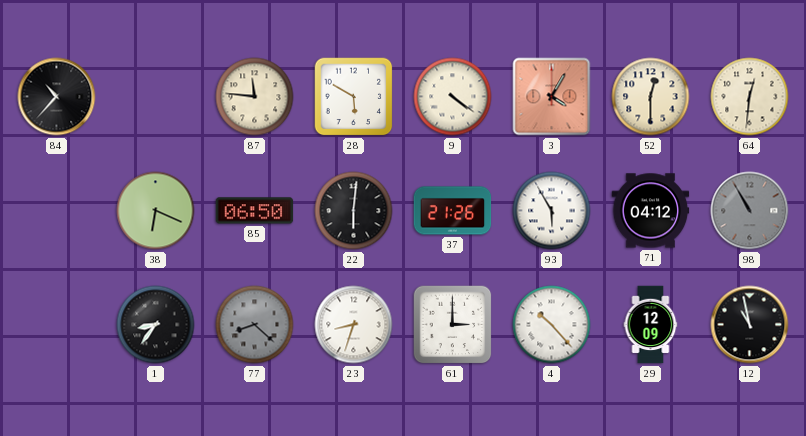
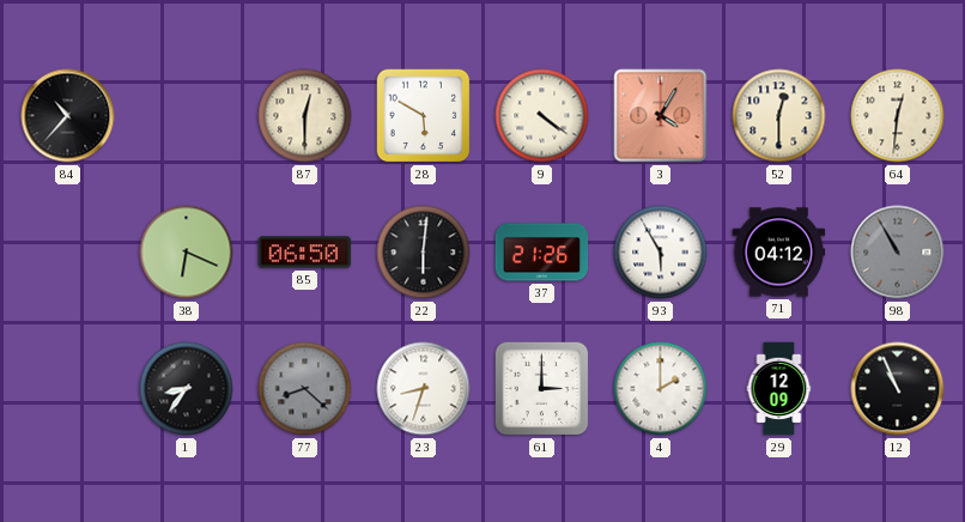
87: 11:46 -> 12:30 (305, 116)
4: 10:23 -> 2:00 (661, 389)
12: 10:58 -> 10:56 (898, 389)
